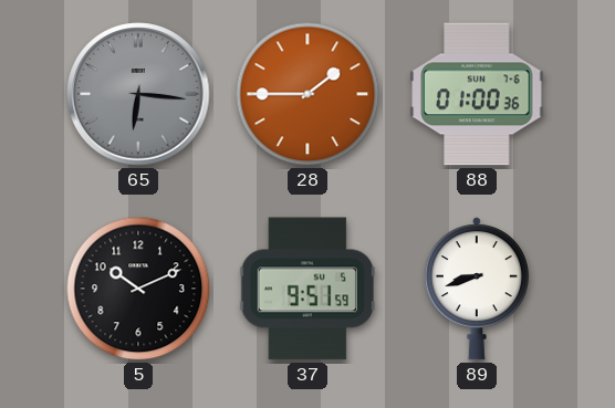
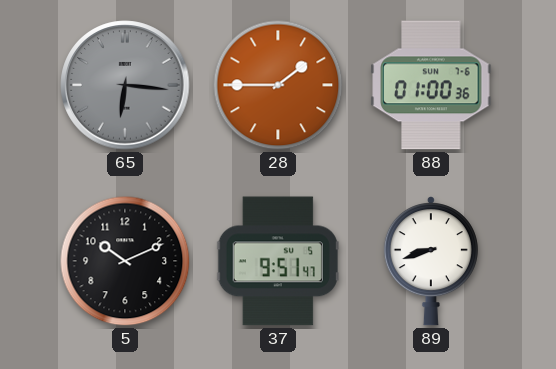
37: 9:51:59 -> 9:51:47 (278, 261)
